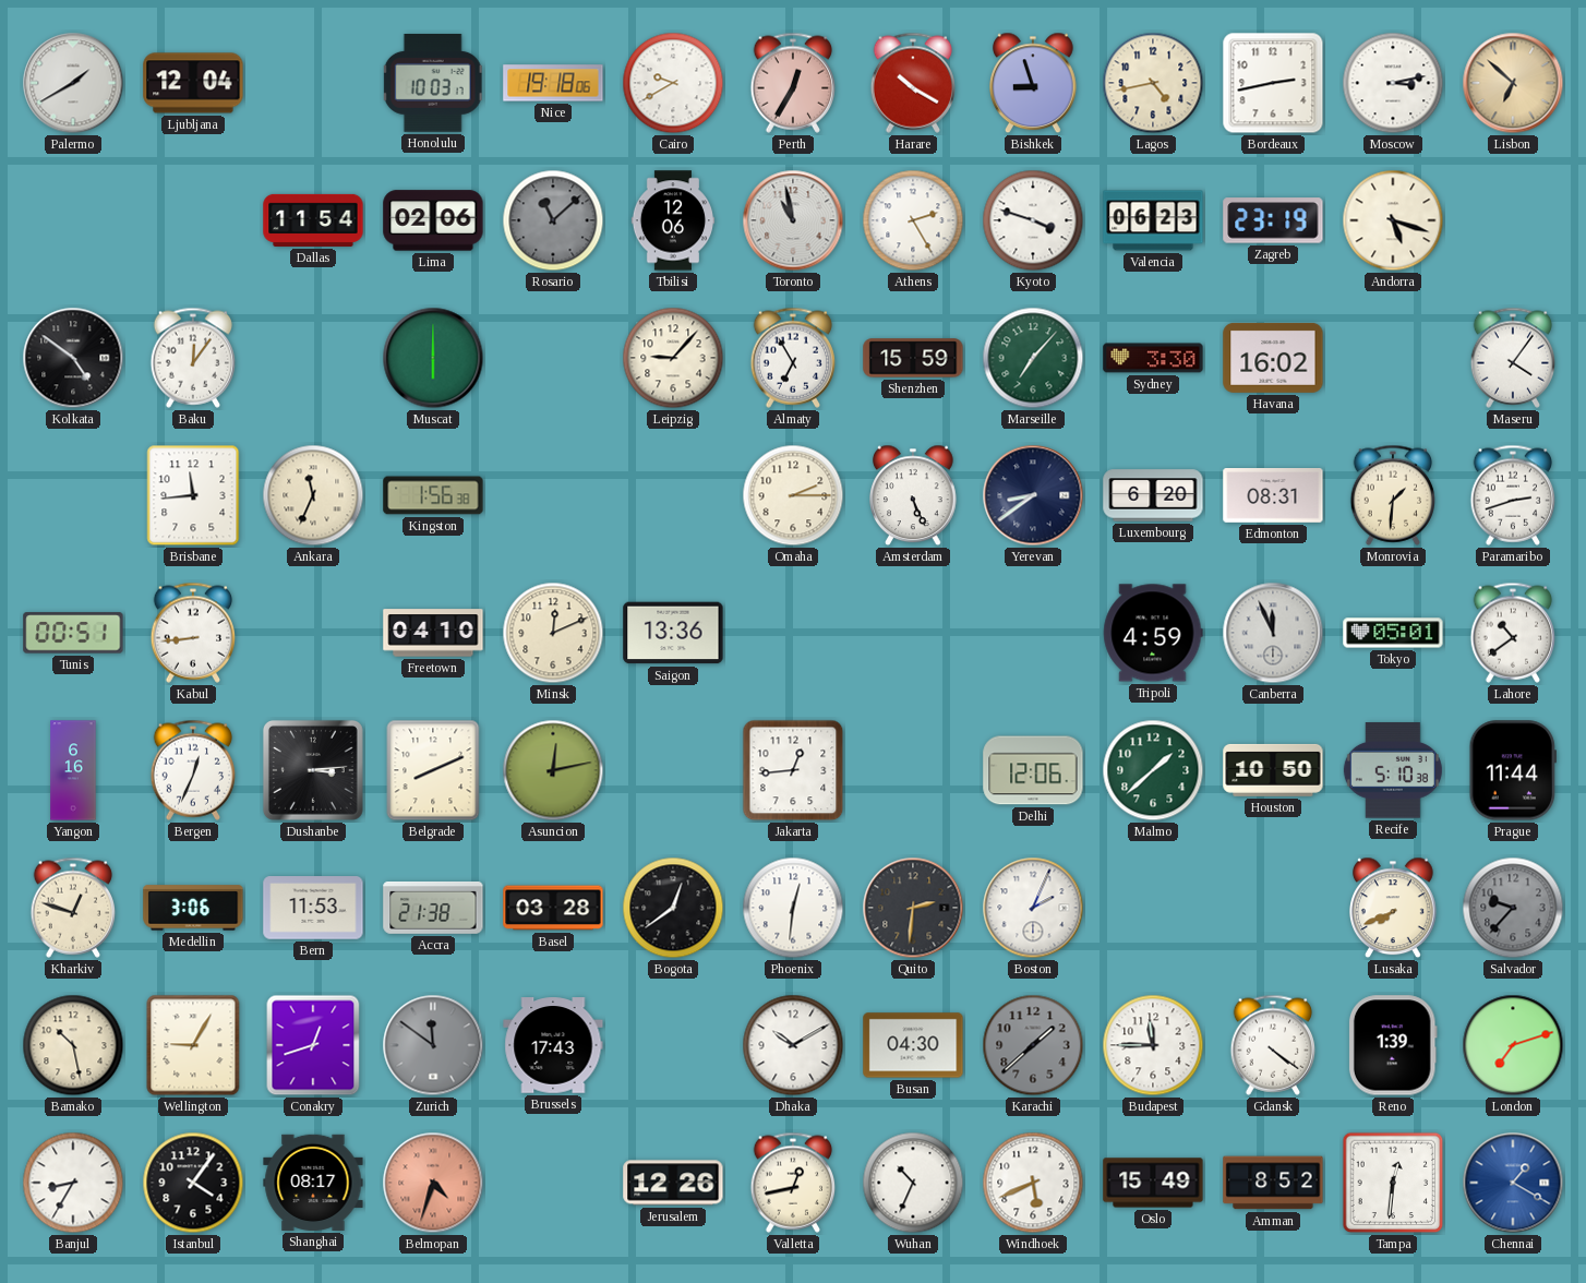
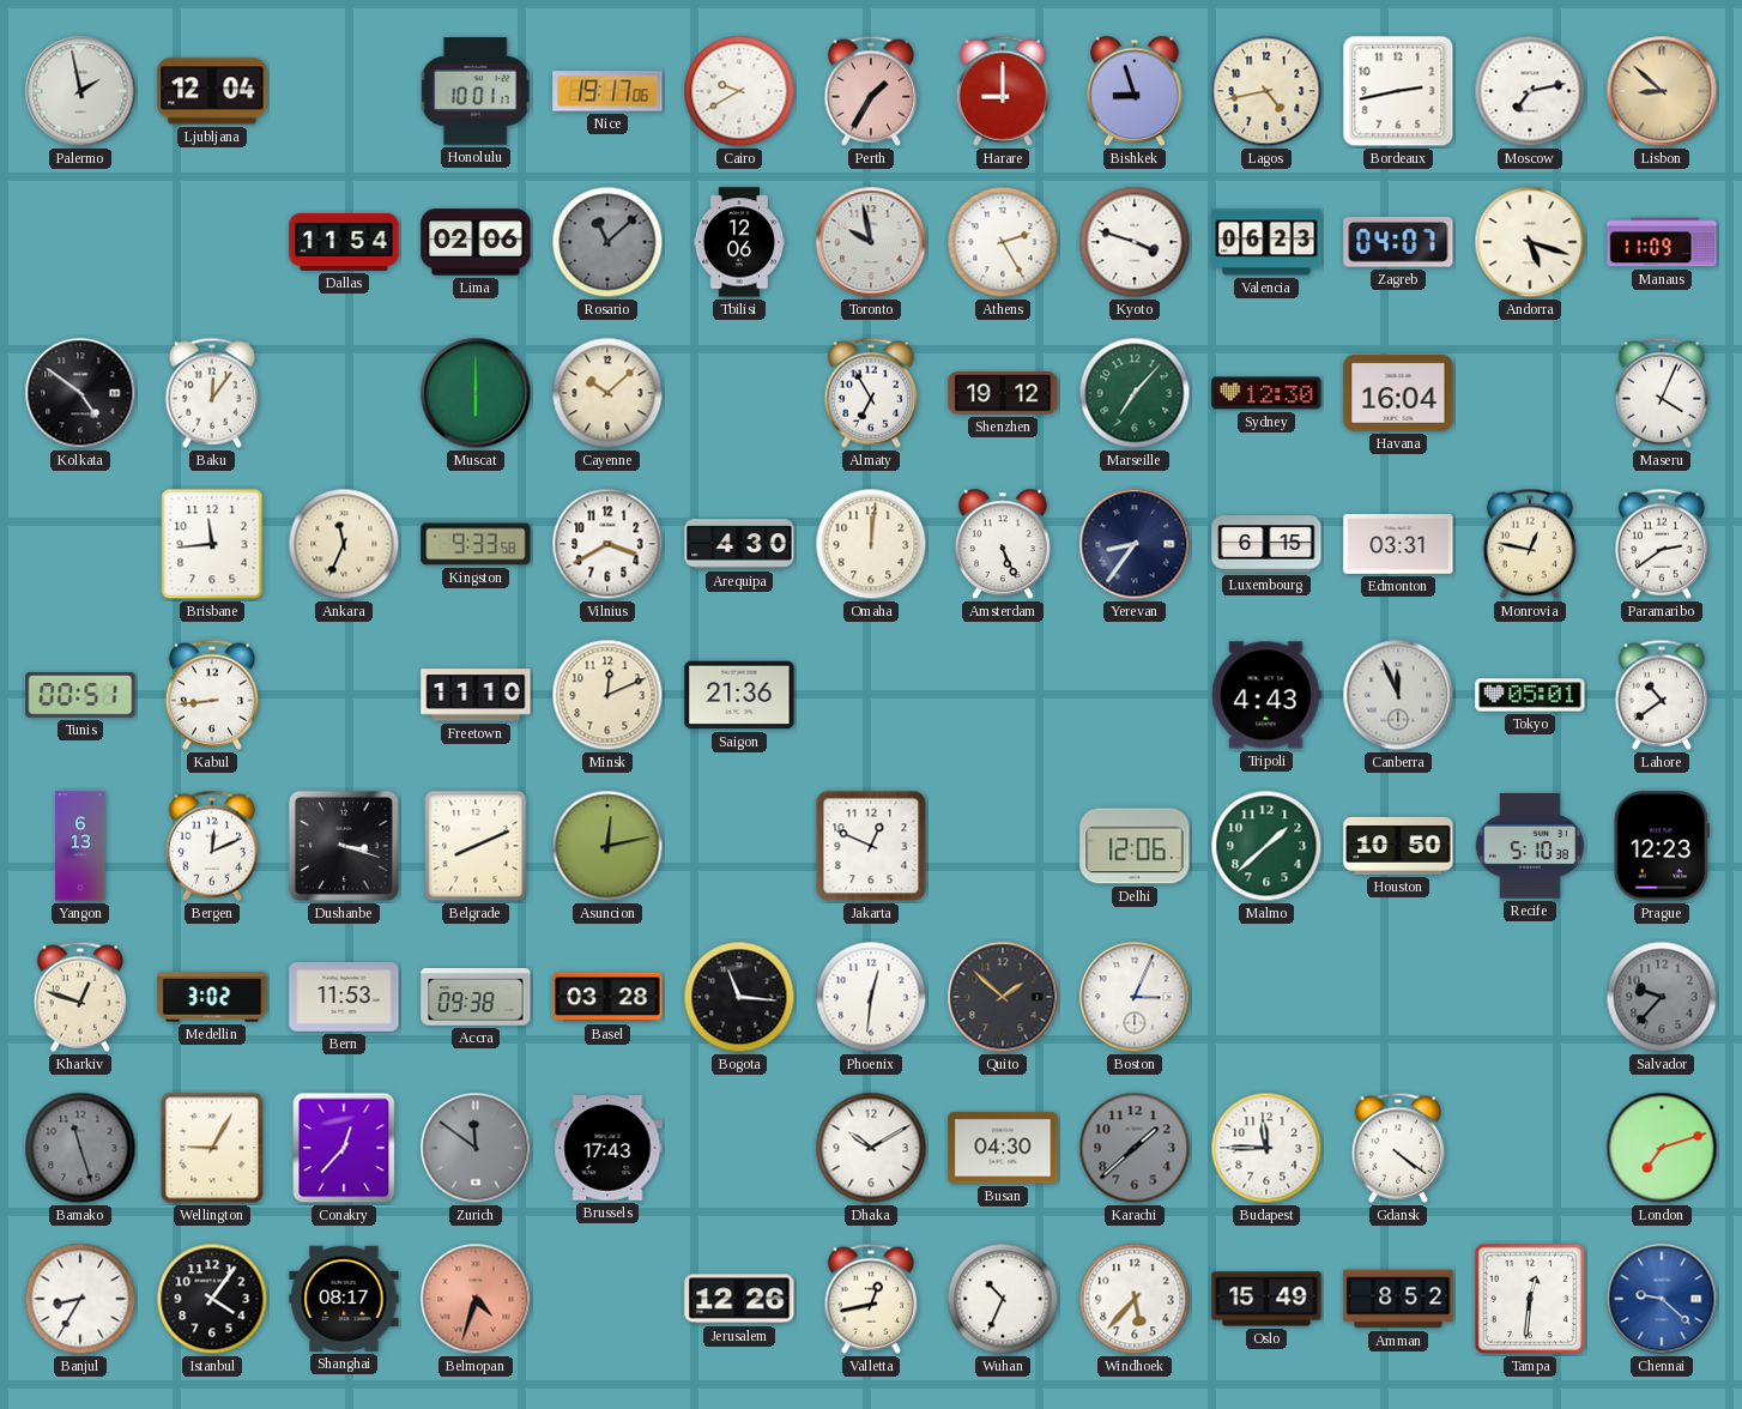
Palermo: 1:40 -> 1:58 (80, 91)
Honolulu: 10:03 -> 10:01 (476, 91)
Nice: 19:18 -> 19:17 (607, 91)
Perth: 12:35 -> 1:35 (871, 91)
Harare: 10:20 -> 9:00 (1003, 91)
Moscow: 3:13 -> 7:13 (1530, 91)
Lisbon: 6:52 -> 8:52 (1662, 91)
Toronto: 10:58 -> 9:58 (871, 242)
Zagreb: 23:19 -> 04:07 (1398, 242)
Manaus: none -> 11:09 (1662, 242)
Cayenne: none -> 10:08 (607, 393)
Leipzig: 9:07 -> none (673, 358)
Shenzhen: 15:59 -> 19:12 (1003, 393)
Sydney: 3:30 -> 12:30 (1266, 393)
Havana: 16:02 -> 16:04 (1398, 393)
Maseru: 4:06 -> 4:04 (1662, 393)
Kingston: 1:56 -> 9:33 (476, 544)
Vilnius: none -> 3:40 (607, 544)
Arequipa: none -> 4:30 (739, 544)
Omaha: 2:15 -> 12:01 (871, 544)
Yerevan: 8:39 -> 8:36 (1135, 544)
Luxembourg: 6:20 -> 6:15 (1266, 544)
Edmonton: 08:31 -> 03:31 (1398, 545)
Monrovia: 1:31 -> 12:47 (1530, 544)
Paramaribo: 2:42 -> 2:39 (1662, 544)
Freetown: 04:10 -> 11:10 (476, 695)
Saigon: 13:36 -> 21:36 (739, 695)
Tripoli: 4:59 -> 4:43 (1266, 695)
Yangon: 6:16 -> 6:13 (80, 846)
Bergen: 12:34 -> 12:11 (212, 846)
Dushanbe: 3:14 -> 3:18 (344, 846)
Jakarta: 12:44 -> 12:49 (871, 846)
Prague: 11:44 -> 12:23 (1662, 846)
Medellin: 3:06 -> 3:02 (212, 997)
Accra: 21:38 -> 09:38 (476, 997)
Bogota: 12:39 -> 11:16 (739, 997)
Quito: 2:31 -> 1:52 (1003, 997)
Boston: 2:04 -> 3:04 (1135, 997)
Lusaka: 7:41 -> none (1394, 908)
Bamako: 10:28 -> 11:27 (80, 1148)
Bamako dial: cream -> grey (80, 1148)
Conakry: 12:42 -> 12:37 (344, 1148)
Reno: 1:39 -> none (1393, 1045)
Windhoek: 5:41 -> 5:37 (1135, 1299)
Chennai: 1:20 -> 9:22 (1662, 1299)
